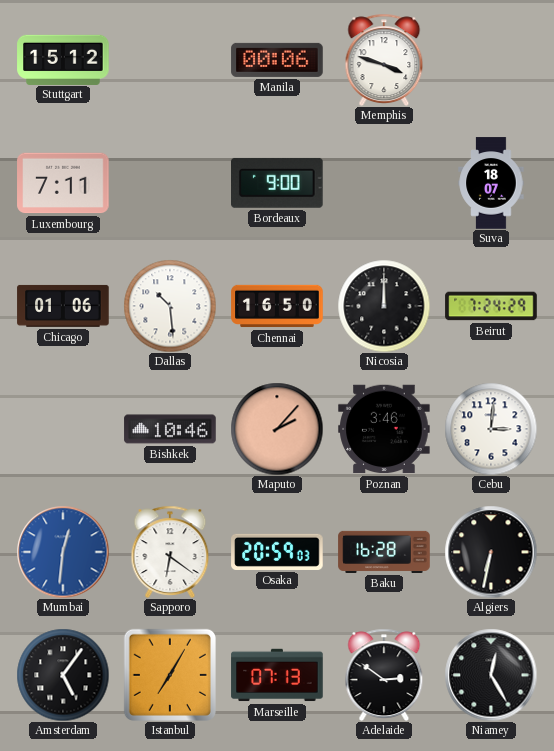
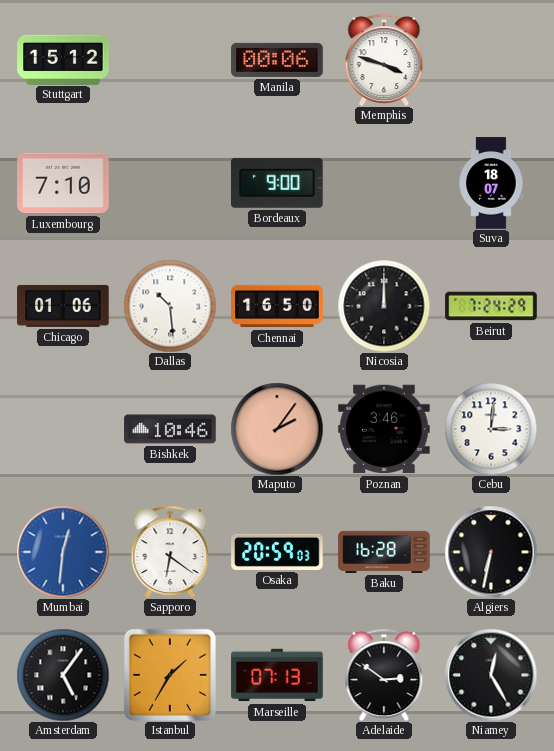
Luxembourg: 7:11 -> 7:10 (63, 183)
Maputo: 2:07 -> 2:06 (277, 429)
Istanbul: 7:05 -> 1:35 (170, 675)
